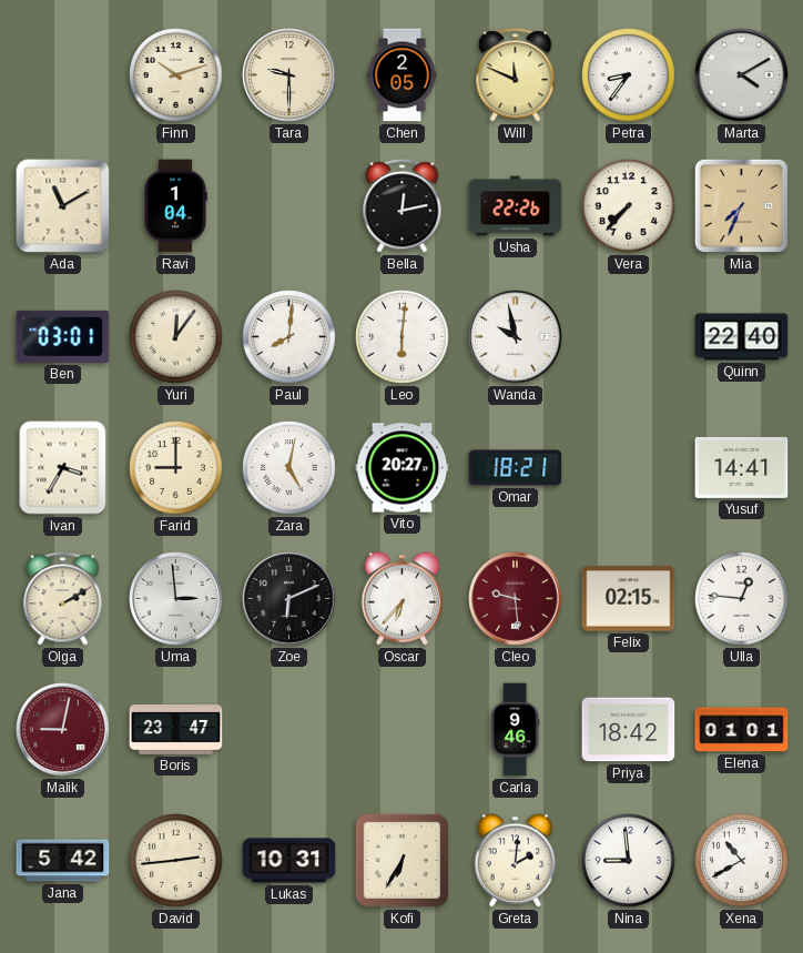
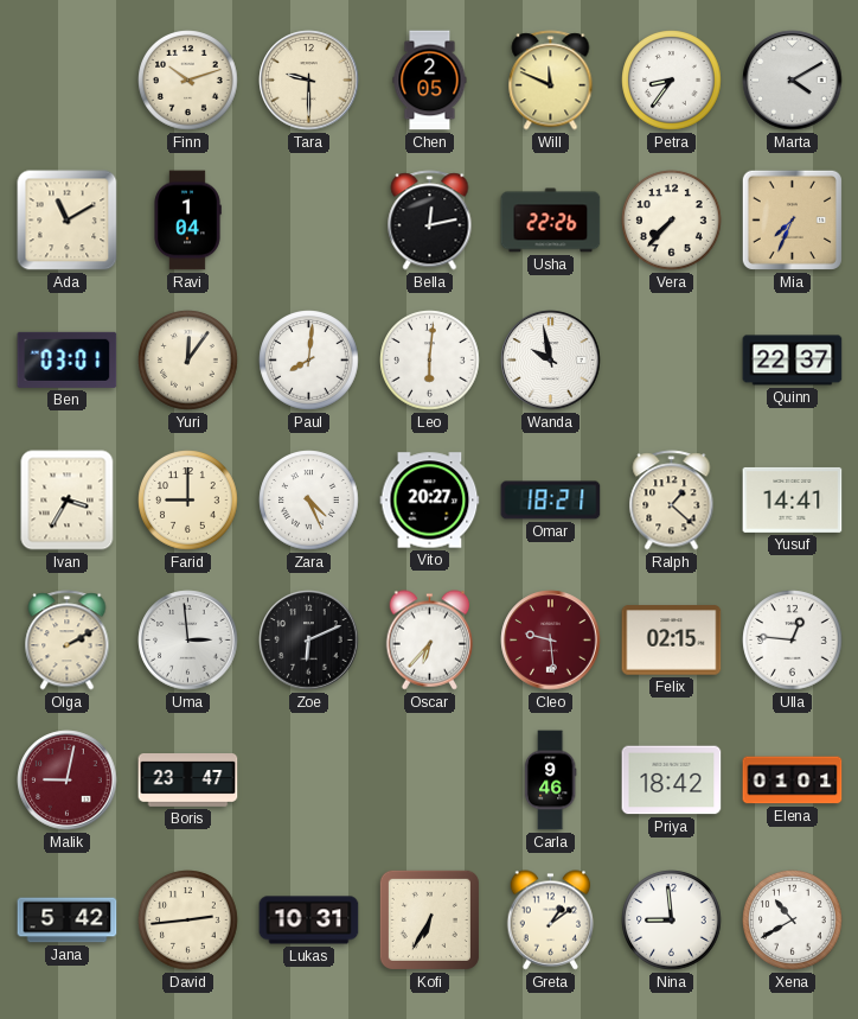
Quinn: 22:40 -> 22:37 (793, 361)
Zara: 5:02 -> 4:26 (309, 501)
Ralph: none -> 1:22 (672, 501)
Greta: 2:01 -> 1:09 (551, 921)
